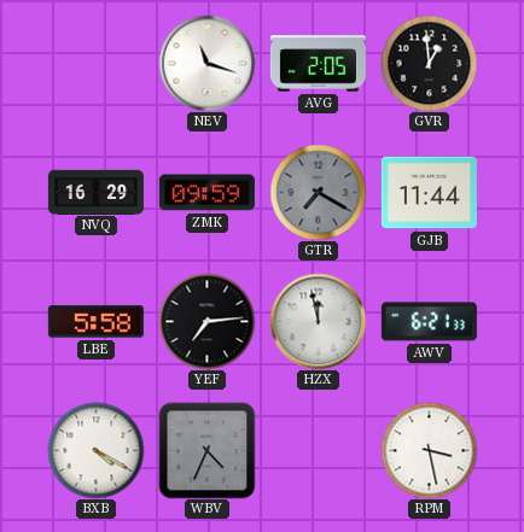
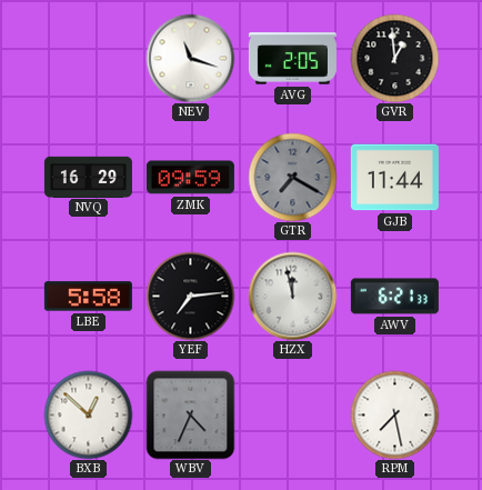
BXB: 4:20 -> 12:52 (88, 414)
RPM: 3:28 -> 7:28 (394, 414)
